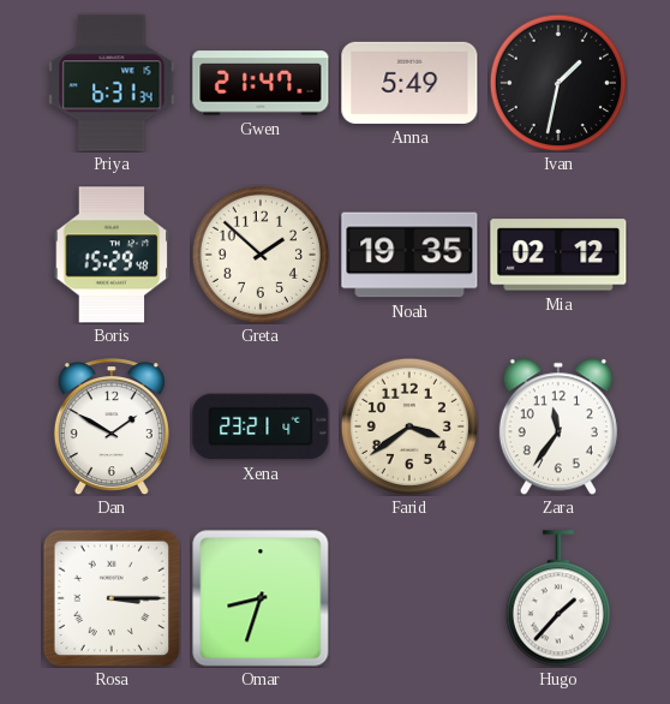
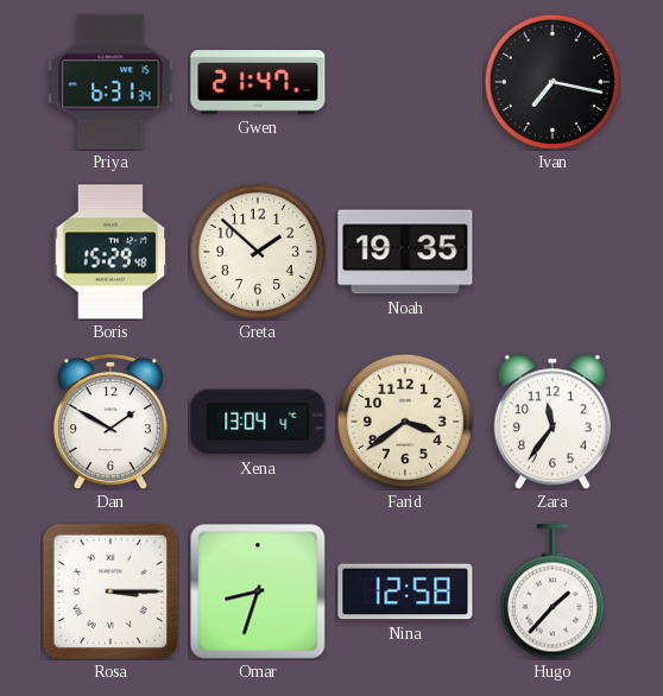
Anna: 5:49 -> none (409, 83)
Ivan: 1:32 -> 7:17 (552, 82)
Mia: 02:12 -> none (558, 255)
Xena: 23:21 -> 13:04 (258, 422)
Nina: none -> 12:58 (405, 591)
